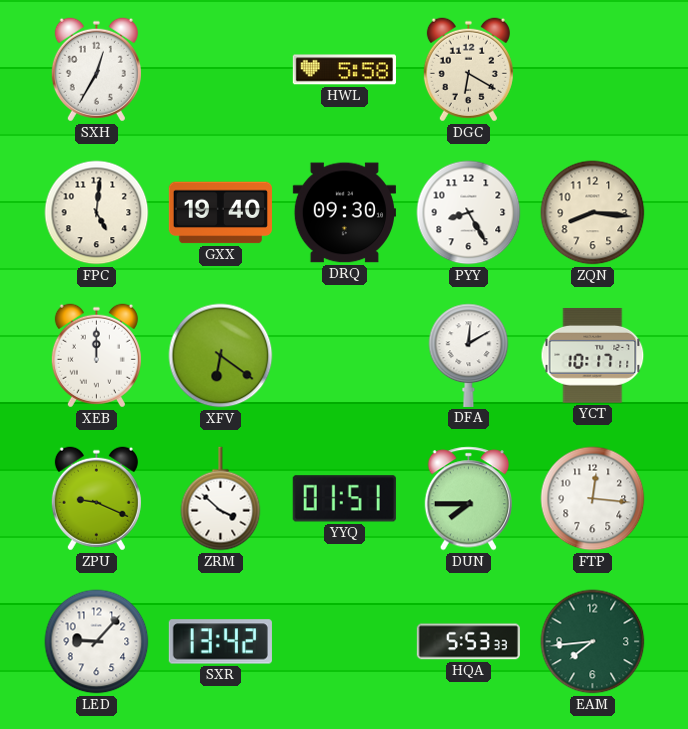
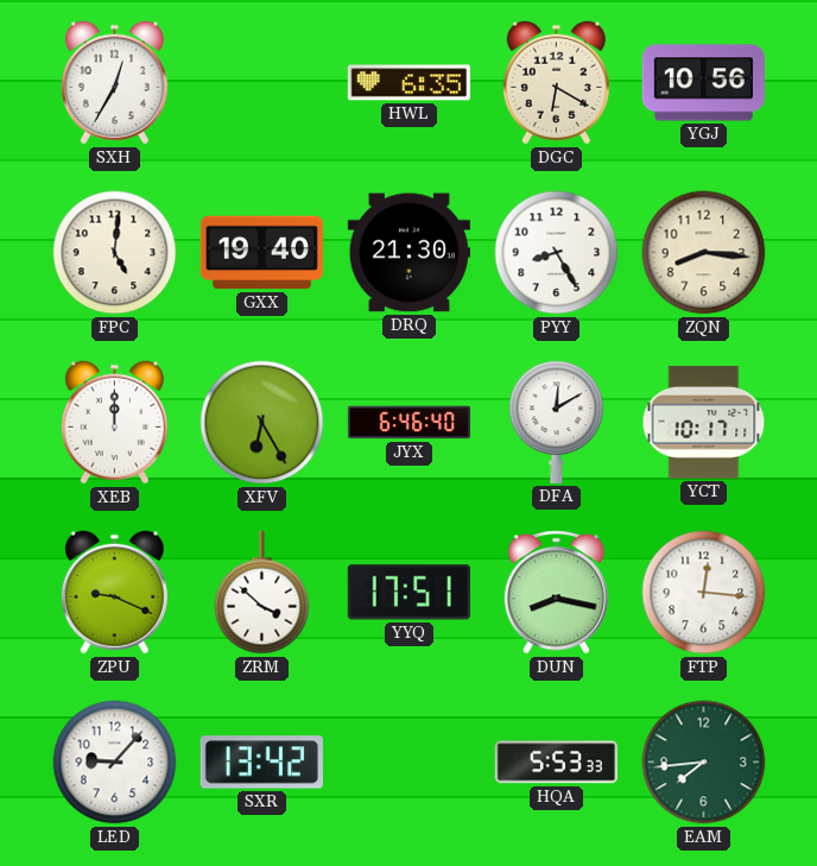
HWL: 5:58 -> 6:35 (408, 83)
YGJ: none -> 10:56 (703, 83)
DRQ: 09:30 -> 21:30 (408, 253)
XFV: 6:21 -> 6:25 (262, 423)
JYX: none -> 6:46 (408, 423)
YYQ: 01:51 -> 17:51 (408, 593)
DUN: 7:45 -> 8:17 (556, 593)
